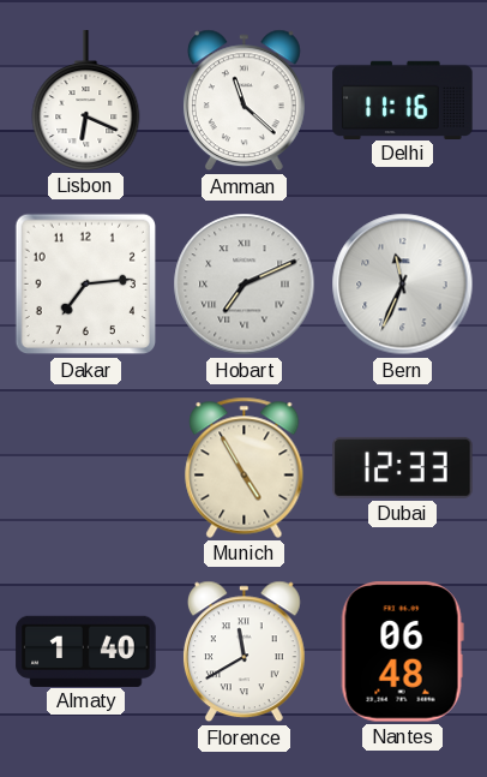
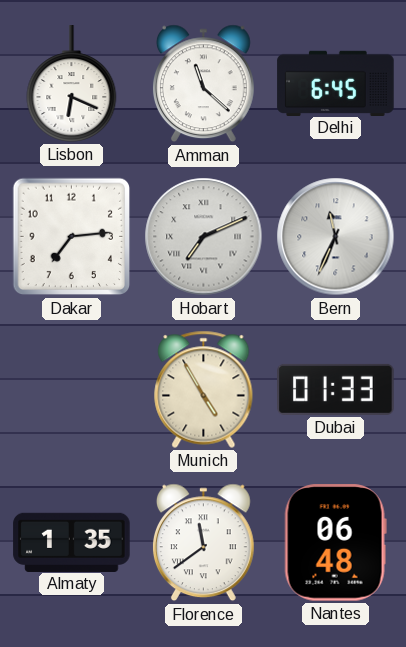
Delhi: 11:16 -> 6:45 (336, 83)
Dubai: 12:33 -> 01:33 (336, 389)
Almaty: 1:40 -> 1:35 (72, 542)
Florence: 11:40 -> 11:39 (203, 543)
